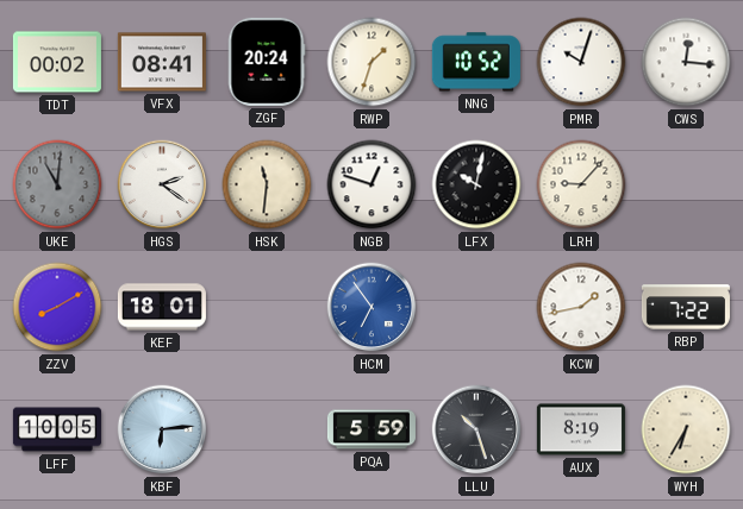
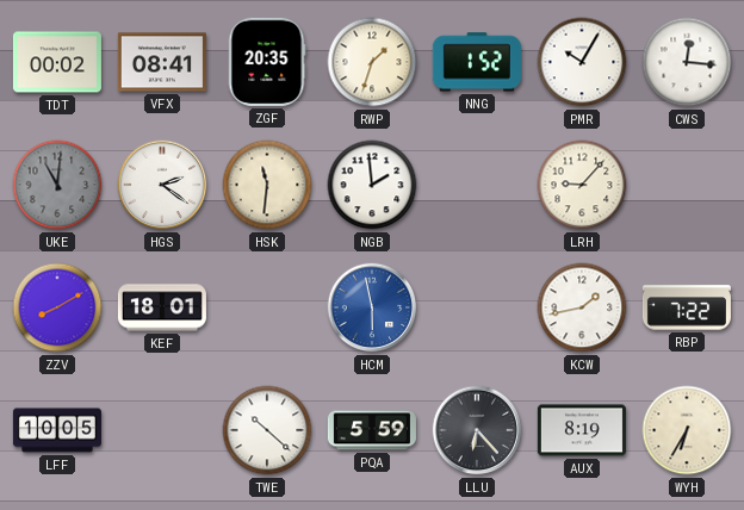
ZGF: 20:24 -> 20:35 (267, 62)
NNG: 10:52 -> 1:52 (477, 62)
PMR: 10:03 -> 10:05 (582, 62)
NGB: 12:48 -> 1:59 (372, 185)
LFX: 10:02 -> none (476, 184)
HCM: 6:54 -> 5:58 (372, 307)
KBF: 6:14 -> none (162, 429)
TWE: none -> 10:22 (267, 430)
LLU: 10:27 -> 6:23 (477, 430)
